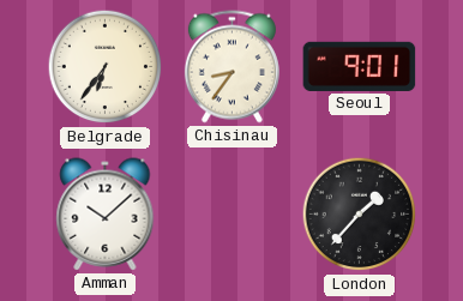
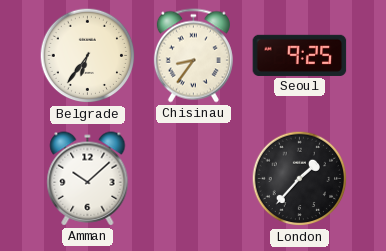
Seoul: 9:01 -> 9:25 (300, 55)
